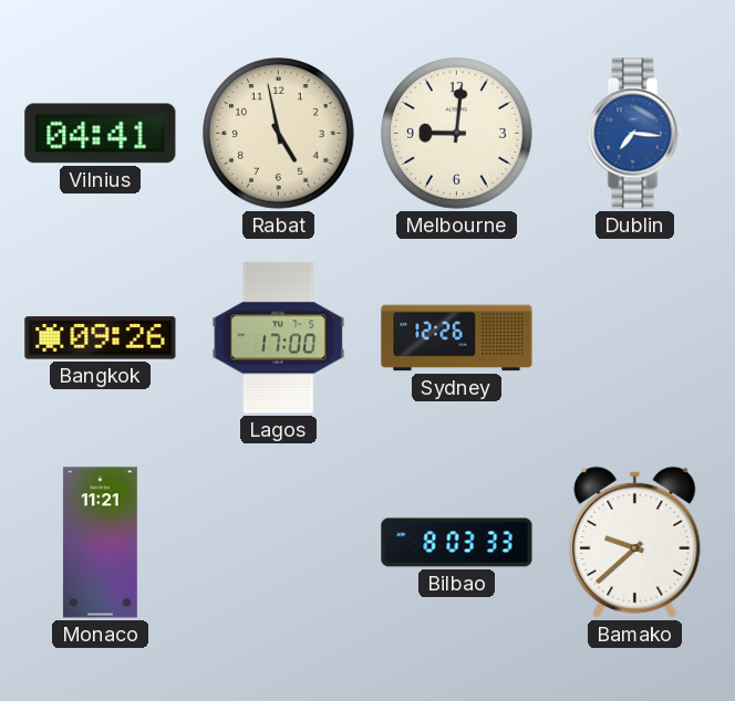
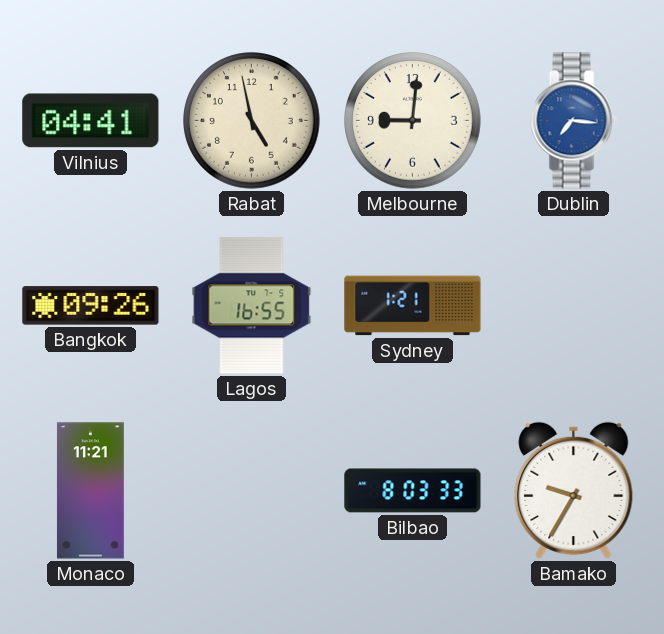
Lagos: 17:00 -> 16:55 (252, 306)
Sydney: 12:26 -> 1:21 (413, 306)
Bamako: 9:38 -> 9:35 (574, 491)
